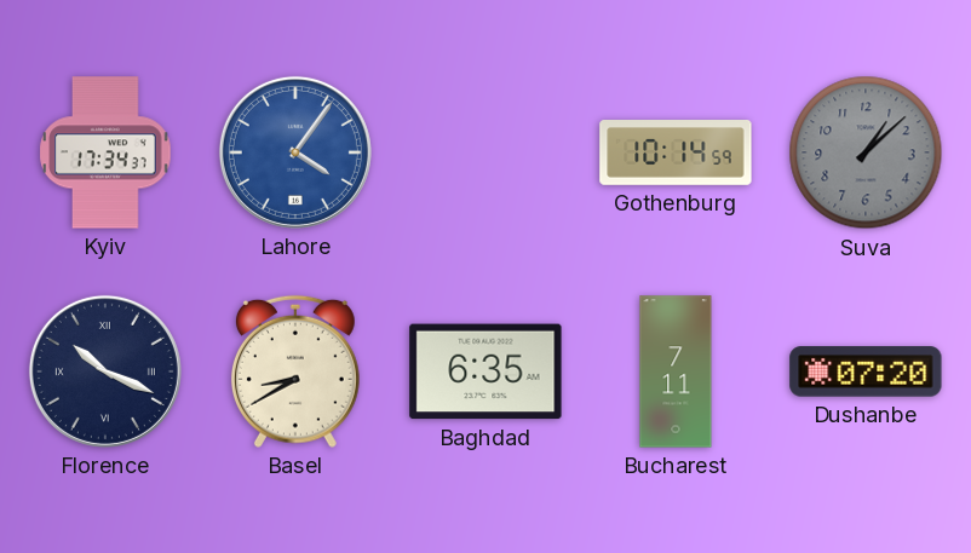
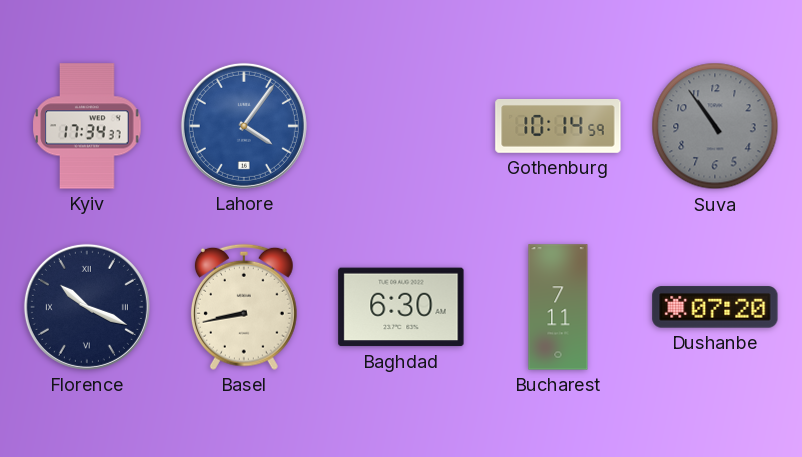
Suva: 1:08 -> 10:54 (715, 126)
Basel: 8:40 -> 8:43 (244, 307)
Baghdad: 6:35 -> 6:30 (401, 307)
